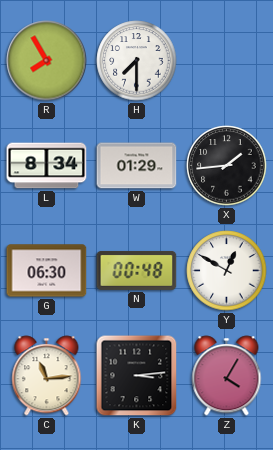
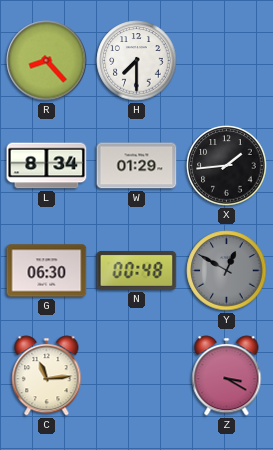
R: 7:55 -> 8:23 (47, 61)
Y dial: white -> grey (227, 271)
K: 3:14 -> none (137, 376)
Z: 4:05 -> 3:20 (227, 376)
